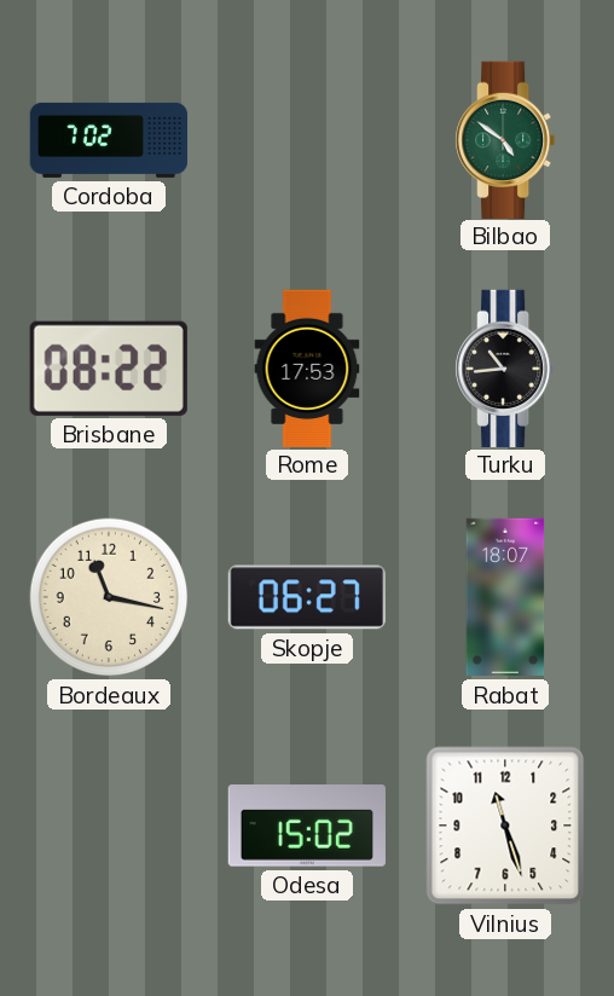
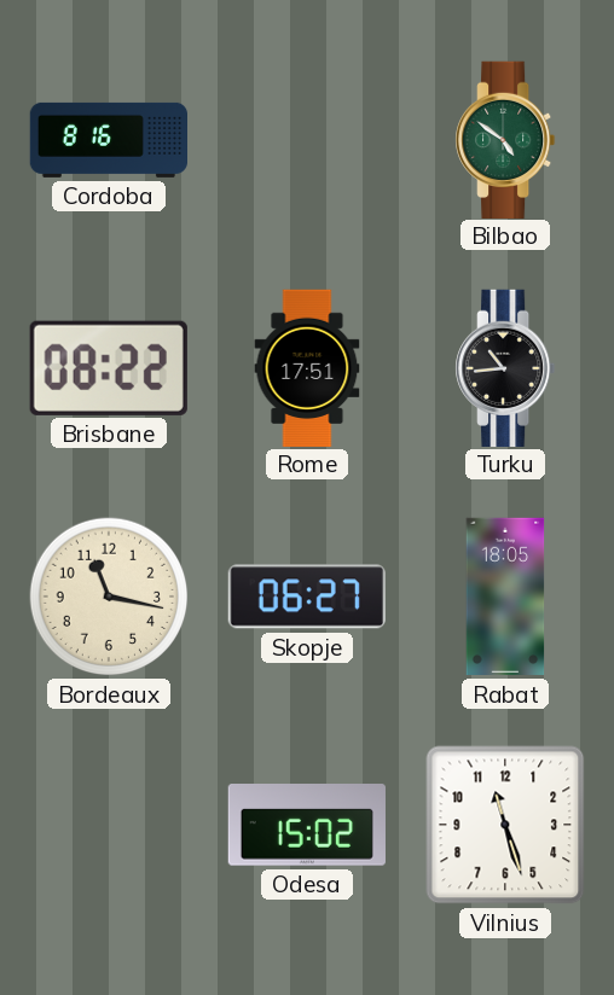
Cordoba: 7:02 -> 8:16 (108, 140)
Rome: 17:53 -> 17:51 (307, 367)
Rabat: 18:07 -> 18:05 (505, 597)
